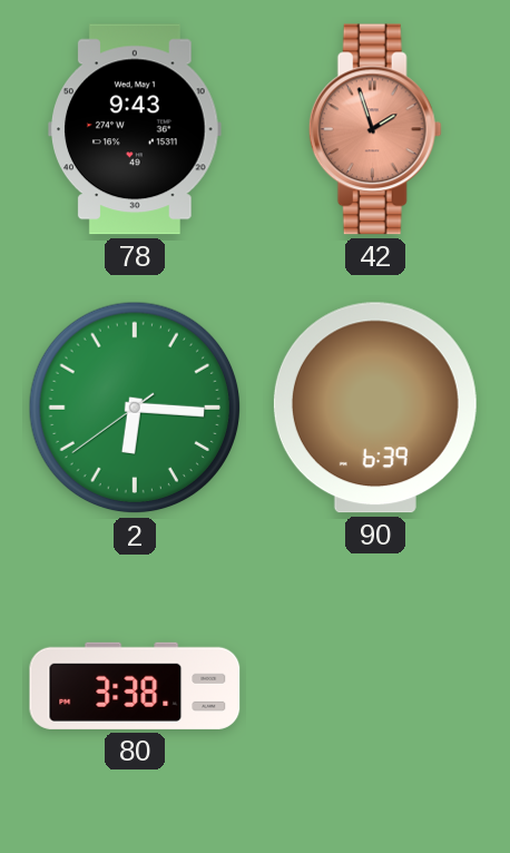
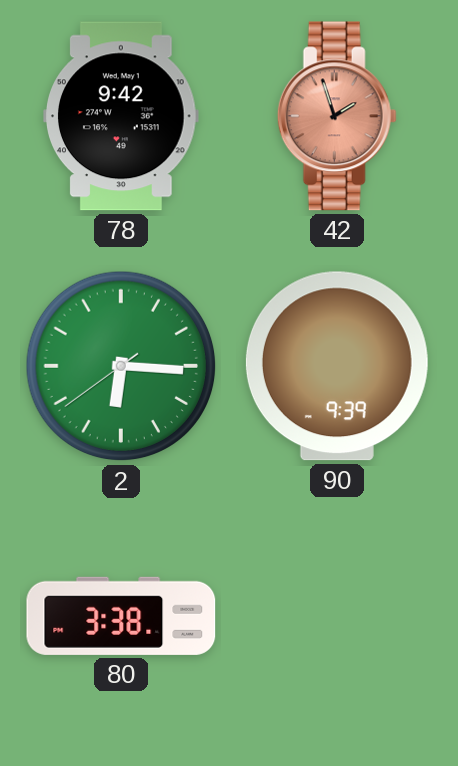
78: 9:43 -> 9:42 (121, 116)
90: 6:39 -> 9:39 (337, 366)
